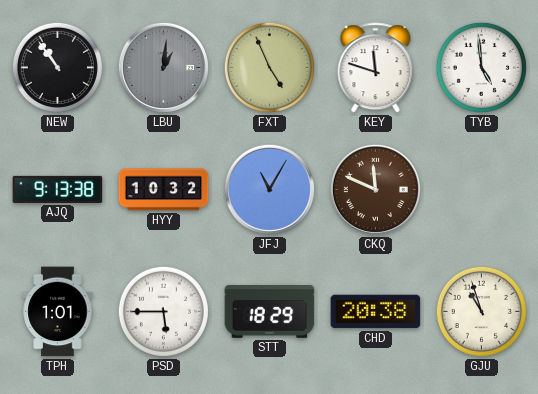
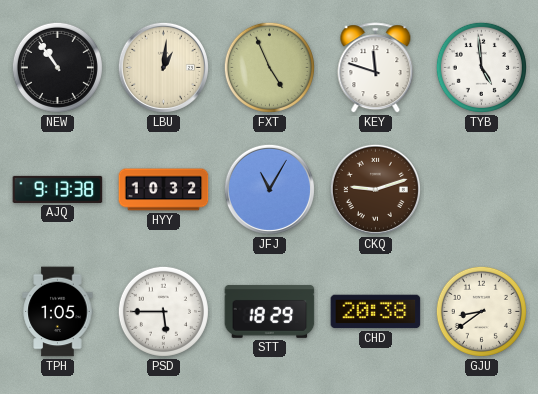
LBU dial: grey -> cream (163, 67)
CKQ: 11:49 -> 9:12 (375, 189)
TPH: 1:01 -> 1:05 (58, 312)
GJU: 10:57 -> 8:39 (481, 311)
